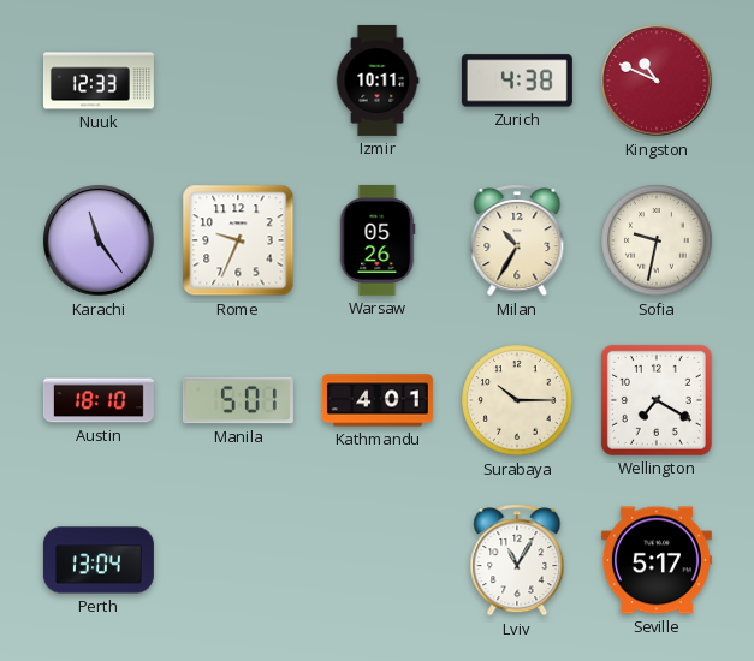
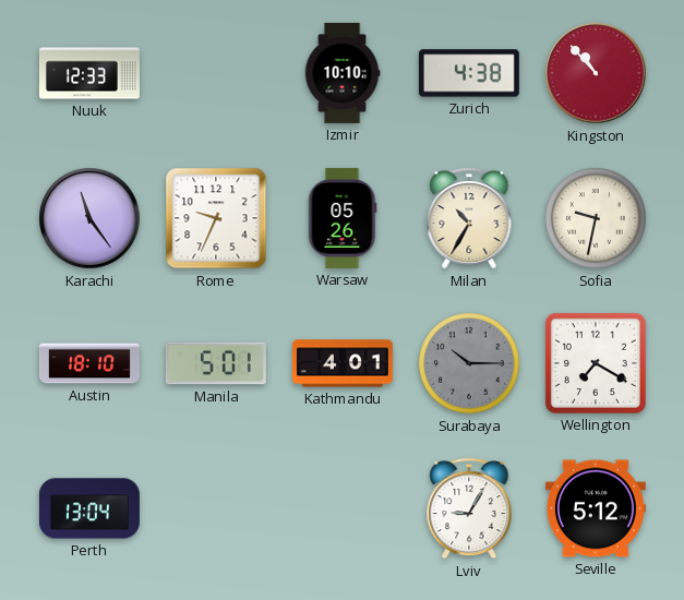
Izmir: 10:11 -> 10:10 (343, 73)
Kingston: 10:49 -> 10:53 (596, 73)
Surabaya dial: cream -> grey (469, 363)
Lviv: 11:05 -> 9:05 (469, 508)
Seville: 5:17 -> 5:12 (596, 508)
